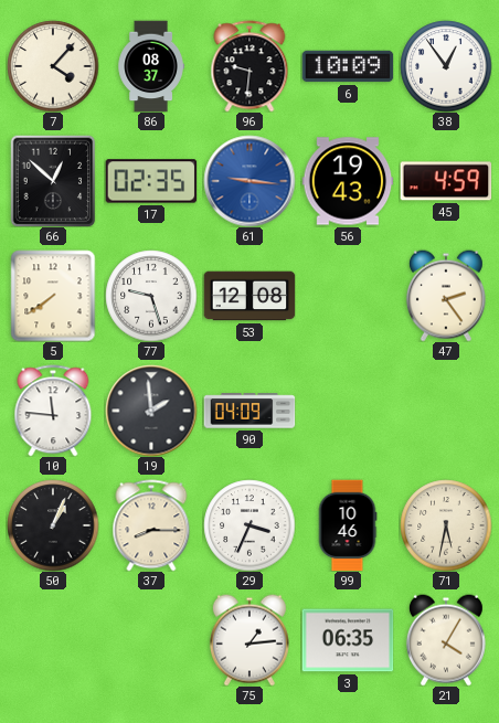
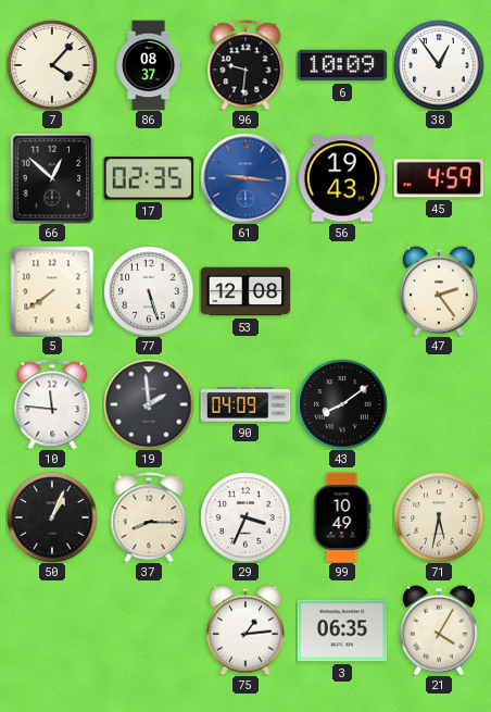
77: 9:27 -> 5:27 (149, 291)
43: none -> 8:09 (342, 404)
99: 10:46 -> 10:49 (342, 517)
